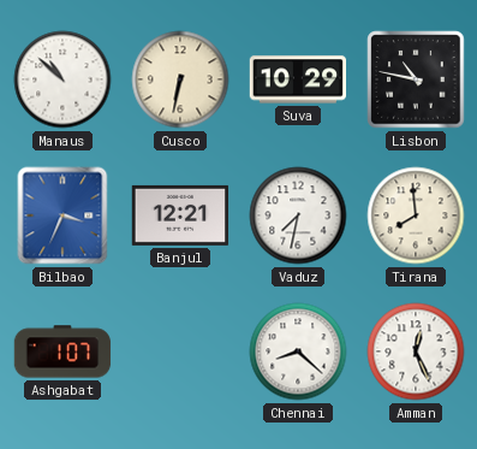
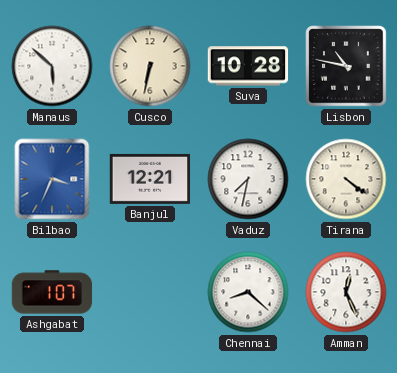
Manaus: 10:52 -> 5:52 (52, 66)
Suva: 10:29 -> 10:28 (248, 66)
Tirana: 7:59 -> 4:21 (346, 179)
